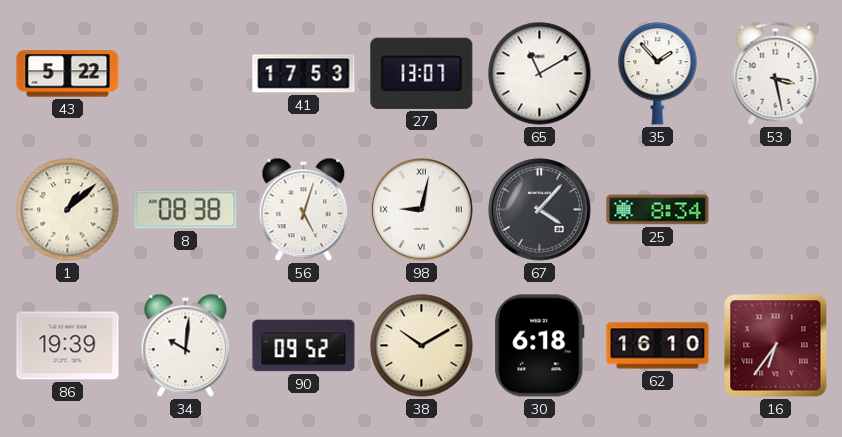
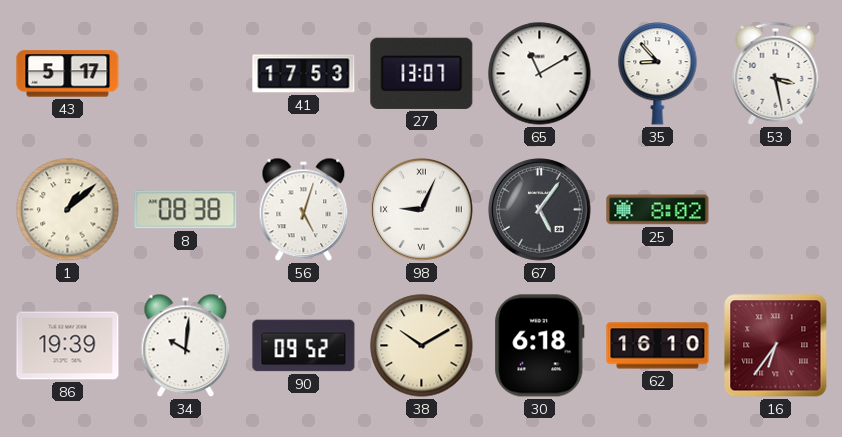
43: 5:22 -> 5:17 (68, 74)
35: 1:53 -> 8:53 (658, 74)
98: 9:02 -> 9:04 (422, 210)
67: 4:07 -> 5:06 (540, 210)
25: 8:34 -> 8:02 (658, 210)
